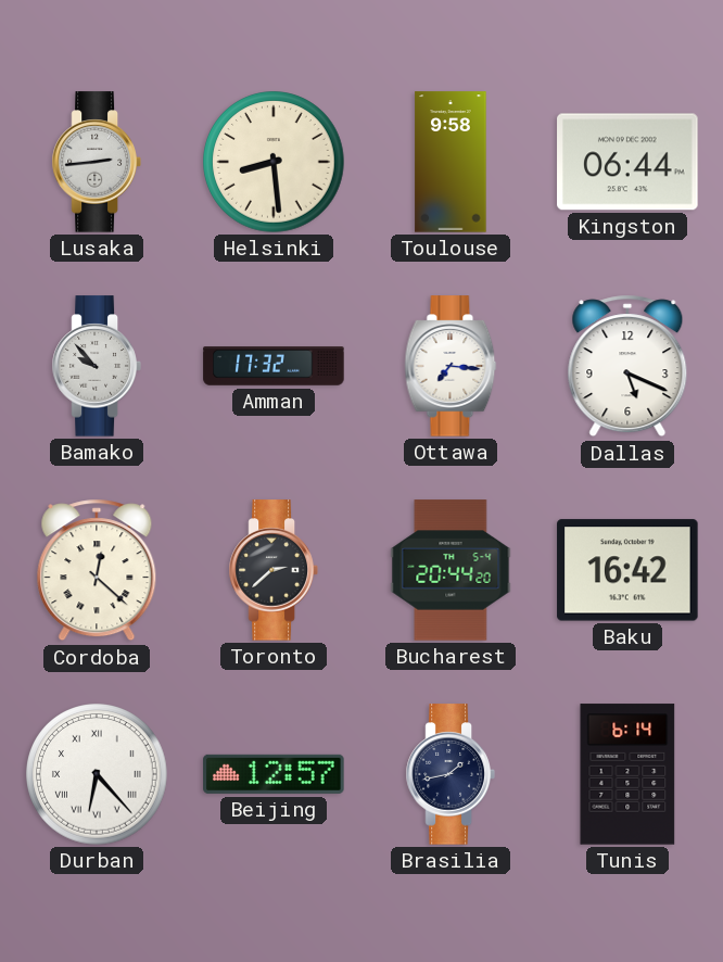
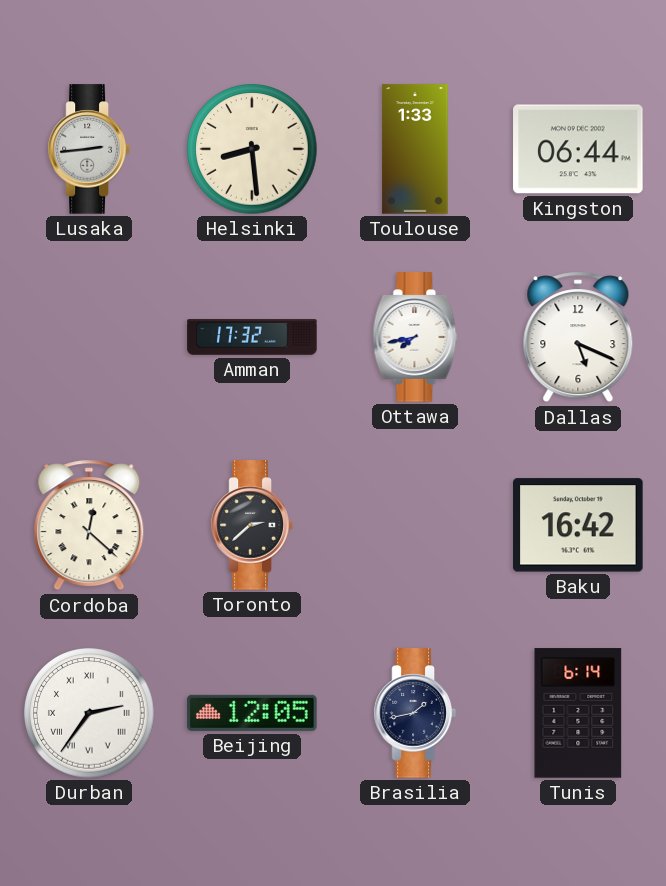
Toulouse: 9:58 -> 1:33 (415, 149)
Bamako: 9:53 -> none (97, 366)
Ottawa: 7:16 -> 7:43 (415, 337)
Bucharest: 20:44 -> none (451, 570)
Durban: 6:23 -> 2:36 (89, 713)
Beijing: 12:57 -> 12:05 (252, 713)
